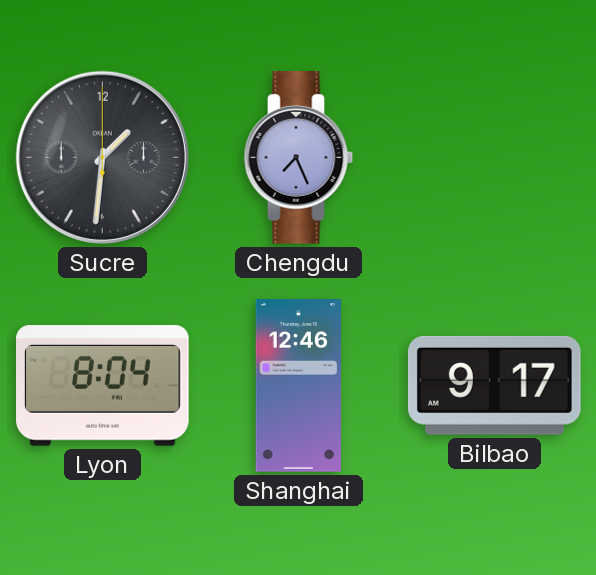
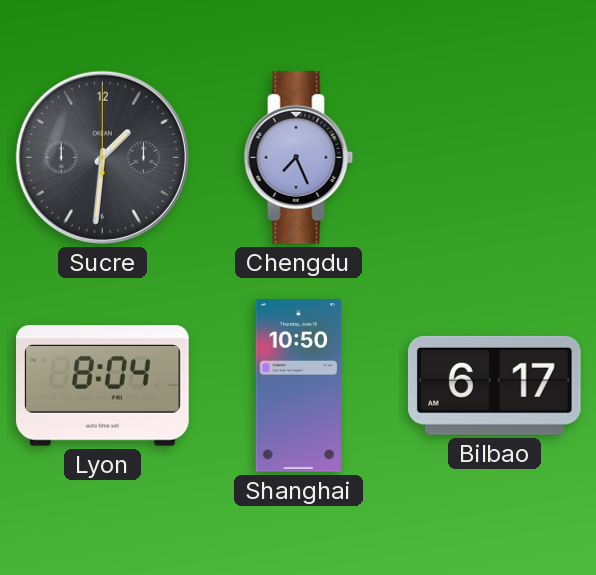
Shanghai: 12:46 -> 10:50 (299, 386)
Bilbao: 9:17 -> 6:17 (494, 385)
